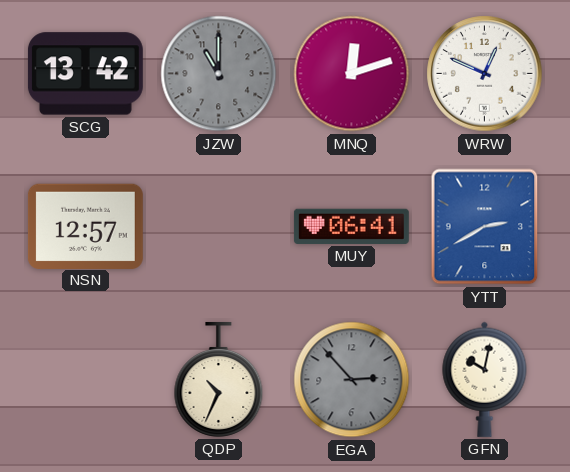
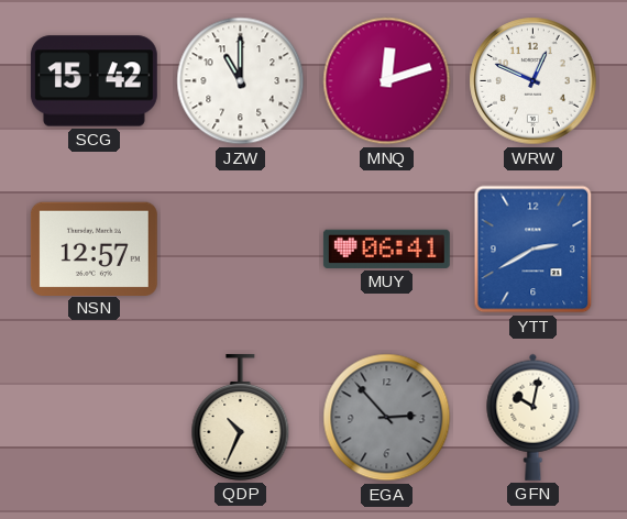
SCG: 13:42 -> 15:42 (94, 81)
JZW dial: grey -> white (241, 81)
